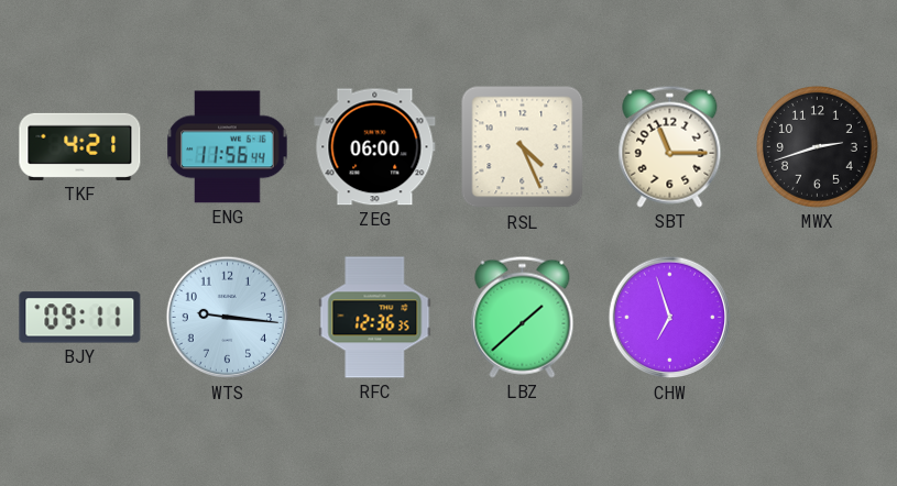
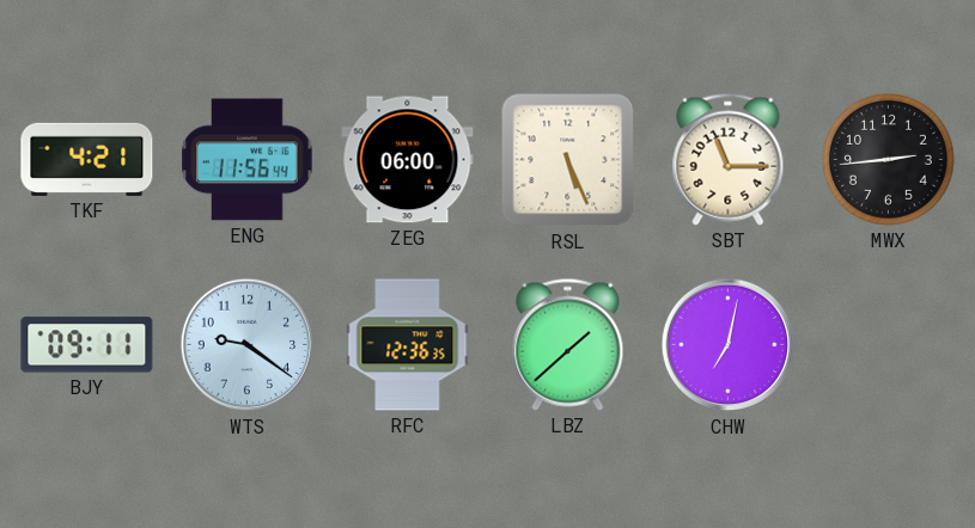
RSL: 4:26 -> 5:26 (568, 160)
MWX: 2:42 -> 2:44 (888, 159)
WTS: 9:16 -> 9:21 (248, 345)
CHW: 6:57 -> 7:02 (729, 345)
